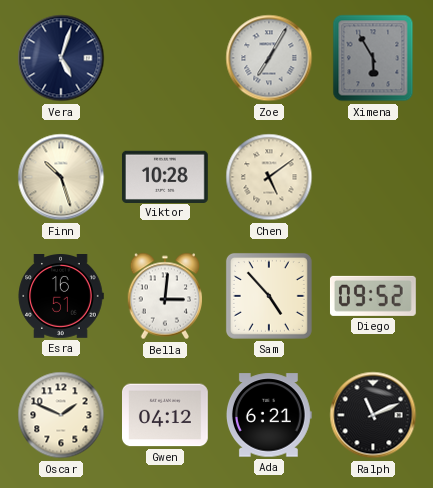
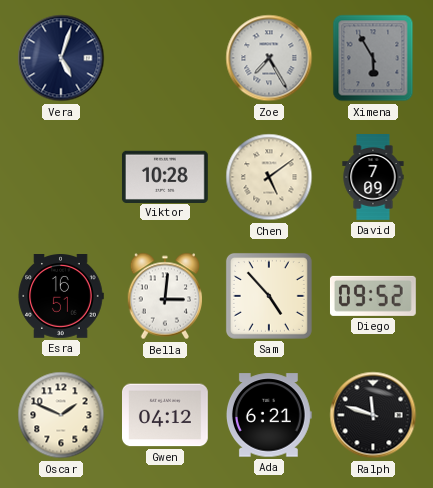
Zoe: 7:05 -> 7:25 (269, 58)
Finn: 10:27 -> none (61, 177)
David: none -> 7:09 (373, 177)
Ralph: 11:11 -> 11:48 (373, 415)
